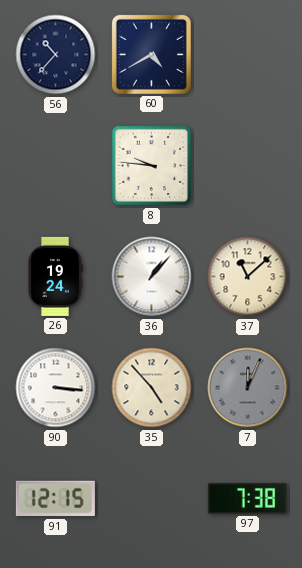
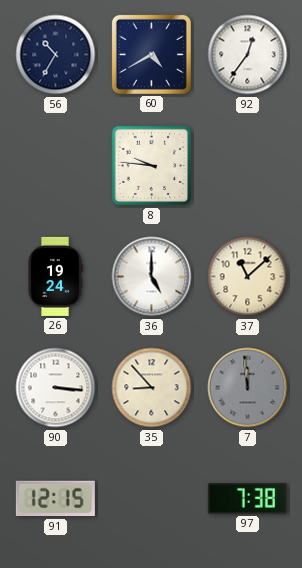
56: 10:37 -> 10:35 (56, 55)
92: none -> 12:36 (248, 55)
36: 1:07 -> 5:00 (152, 277)
35: 4:53 -> 8:53 (152, 388)
7: 12:04 -> 11:59 (248, 388)
